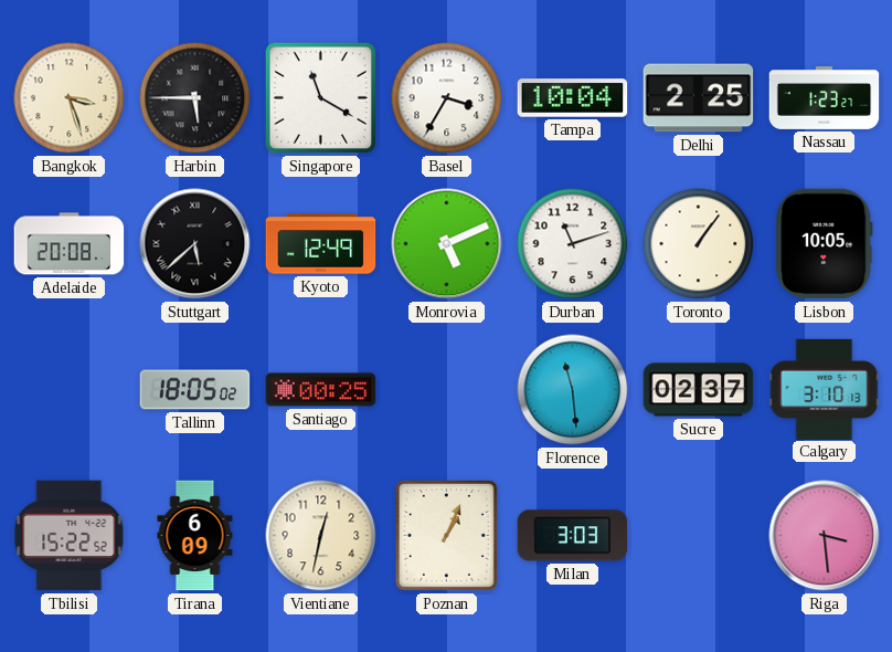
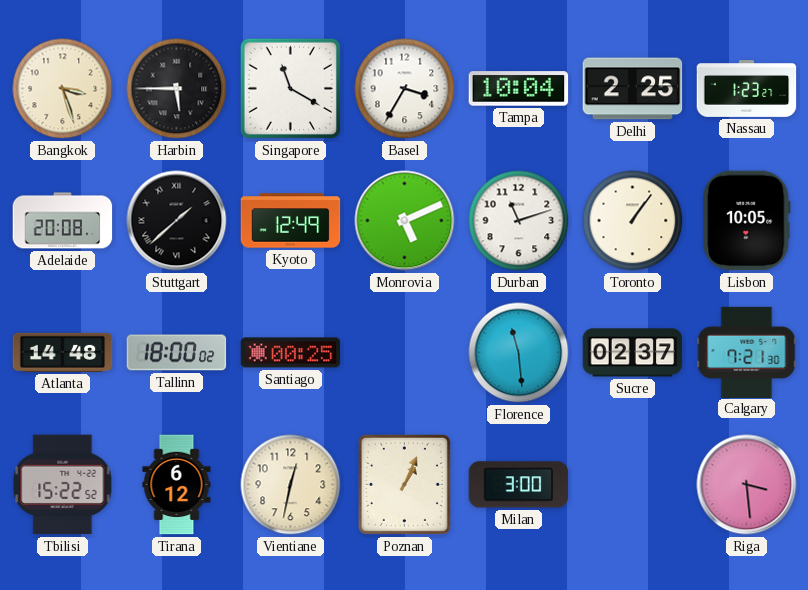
Stuttgart: 5:38 -> 1:38 (177, 221)
Atlanta: none -> 14:48 (63, 352)
Tallinn: 18:05 -> 18:00 (177, 353)
Calgary: 3:10 -> 7:21 (747, 352)
Tirana: 6:09 -> 6:12 (177, 485)
Milan: 3:03 -> 3:00 (519, 485)
